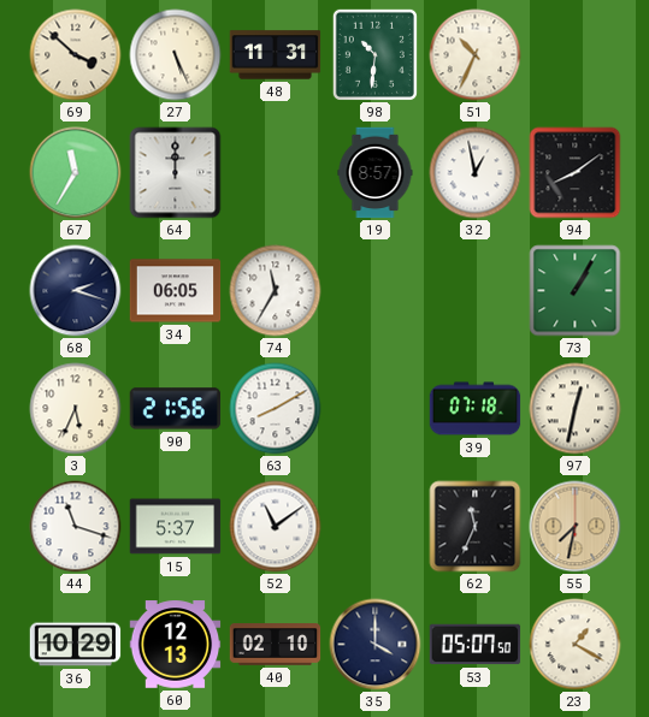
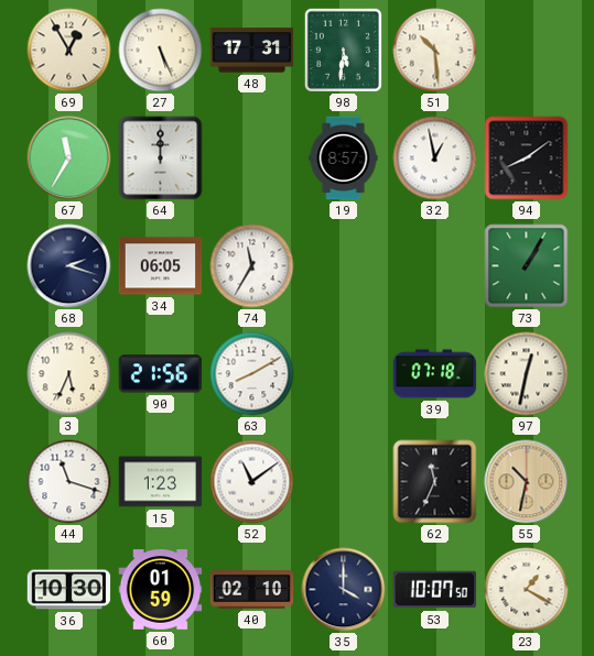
69: 3:52 -> 12:55 (69, 51)
48: 11:31 -> 17:31 (252, 51)
98: 10:31 -> 5:31 (343, 50)
51: 10:34 -> 10:29 (435, 51)
15: 5:37 -> 1:23 (161, 482)
55: 7:32 -> 10:32 (527, 482)
36: 10:29 -> 10:30 (69, 590)
60: 12:13 -> 01:59 (161, 590)
53: 05:07 -> 10:07 (435, 590)
